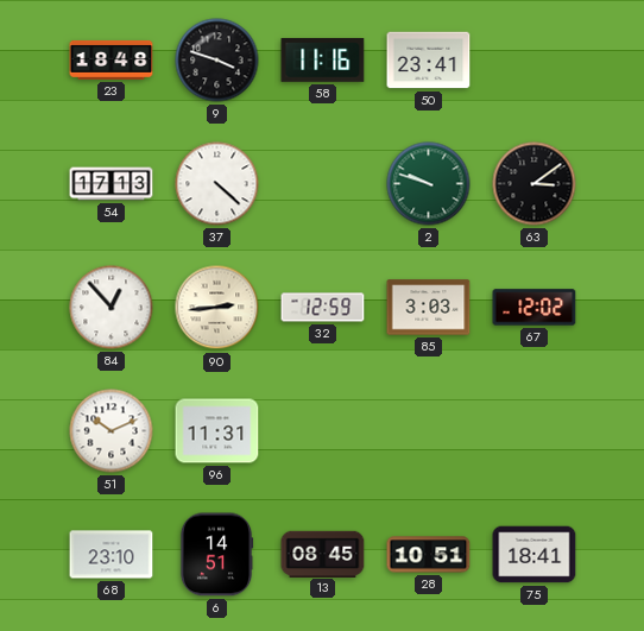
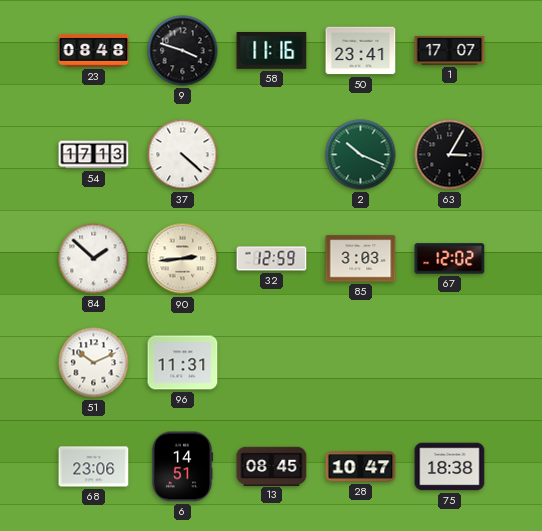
23: 18:48 -> 08:48 (94, 50)
1: none -> 17:07 (450, 50)
2: 9:48 -> 10:19 (361, 155)
63: 3:09 -> 3:05 (450, 155)
84: 12:53 -> 1:52 (94, 259)
68: 23:10 -> 23:06 (94, 467)
28: 10:51 -> 10:47 (361, 467)
75: 18:41 -> 18:38 (450, 467)
